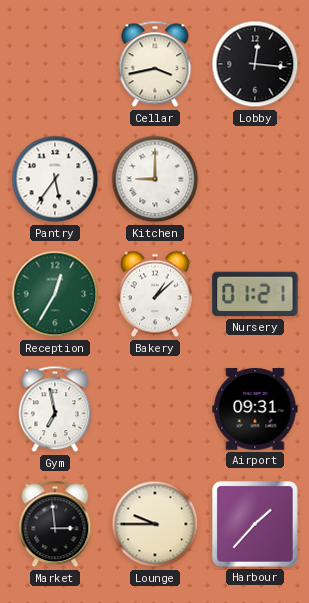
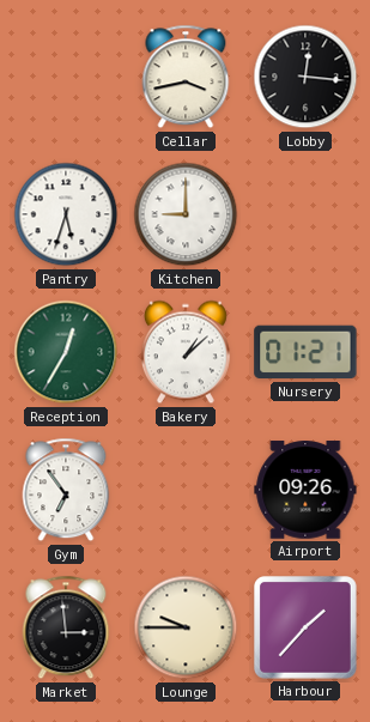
Pantry: 5:36 -> 5:33 (66, 214)
Gym: 6:58 -> 6:54 (66, 490)
Airport: 09:31 -> 09:26 (305, 490)
